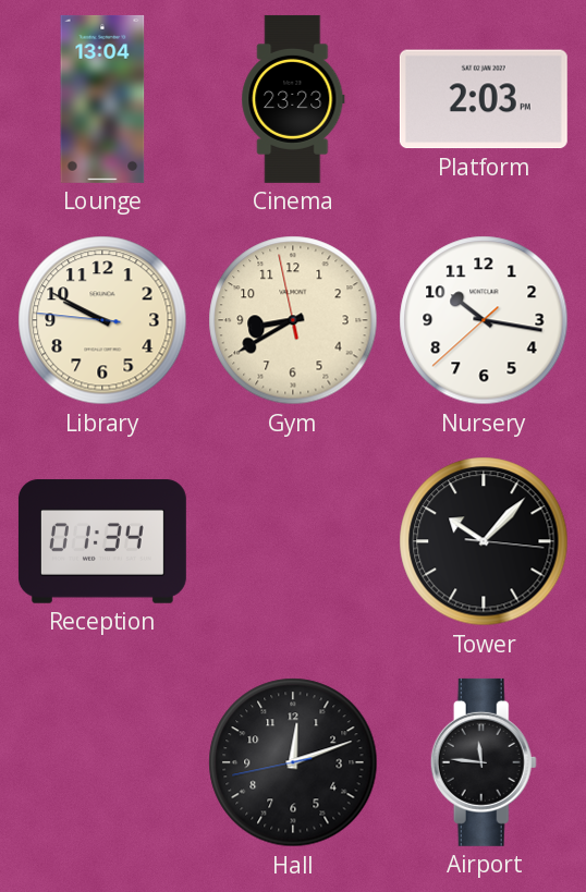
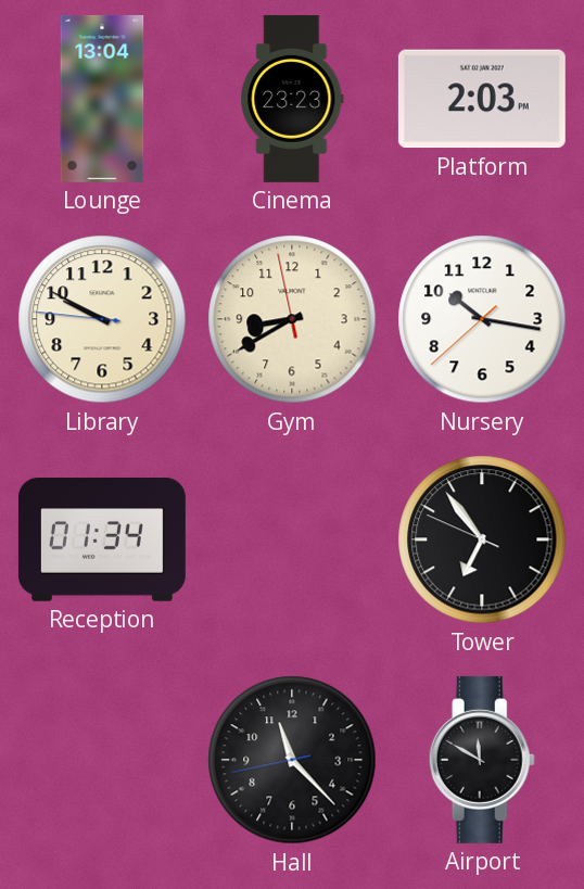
Tower: 10:07 -> 6:53 (482, 539)
Hall: 12:11 -> 11:22 (292, 760)
Airport: 11:46 -> 11:50 (482, 760)
